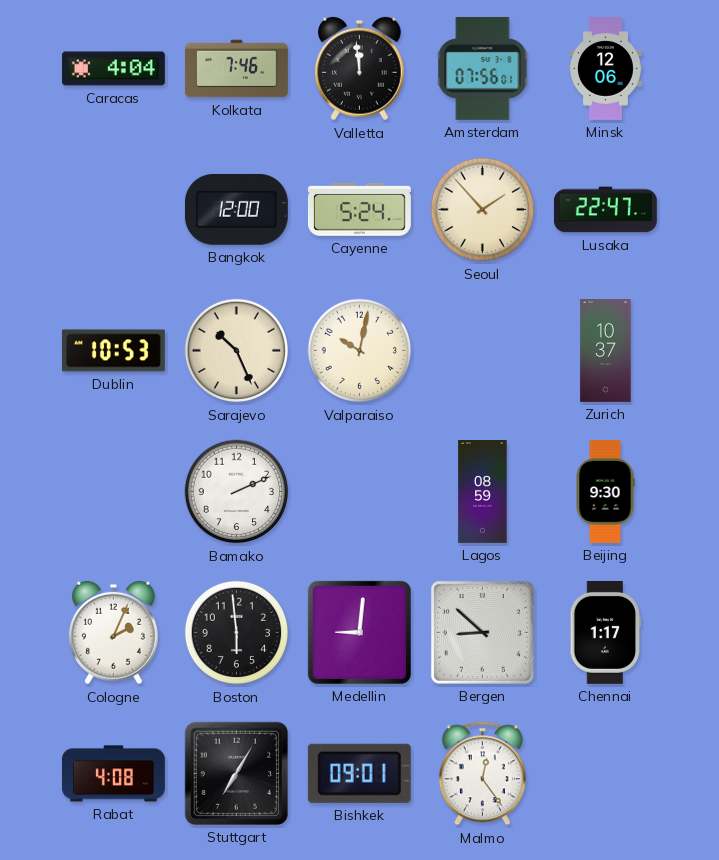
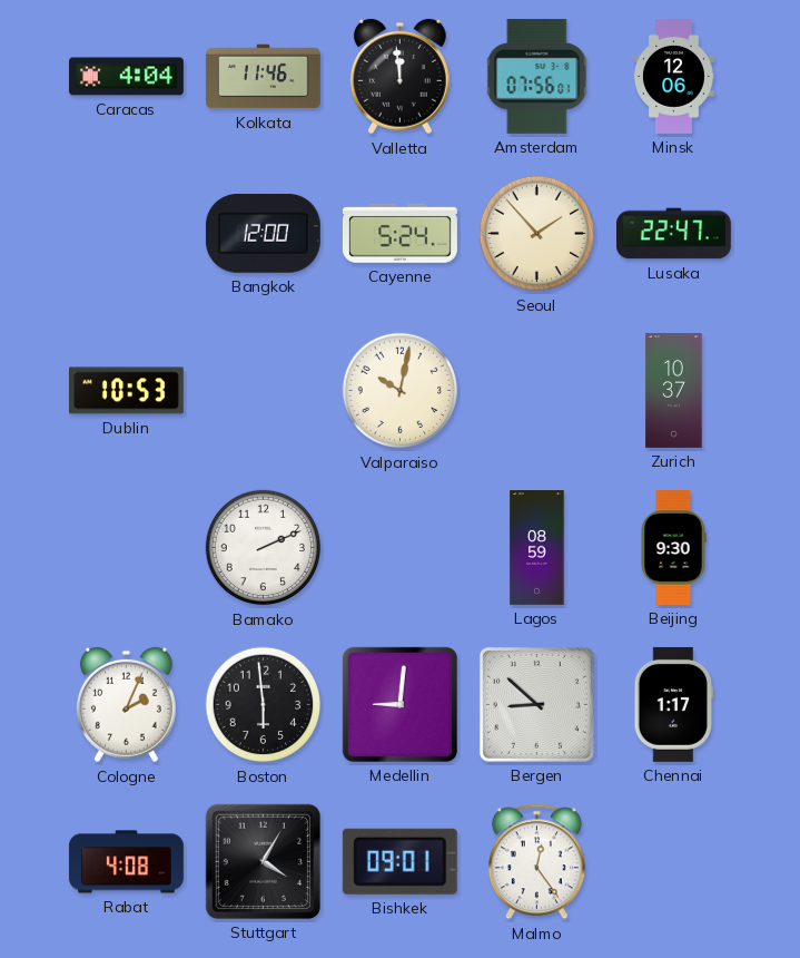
Kolkata: 7:46 -> 11:46 (263, 77)
Sarajevo: 10:26 -> none (237, 351)
Stuttgart: 7:05 -> 4:05 (263, 861)
